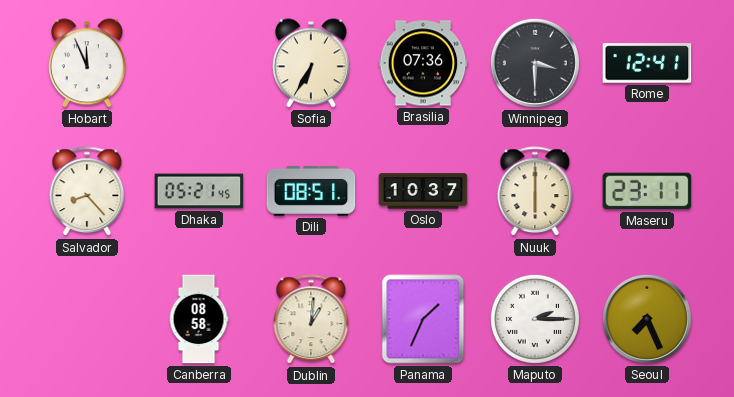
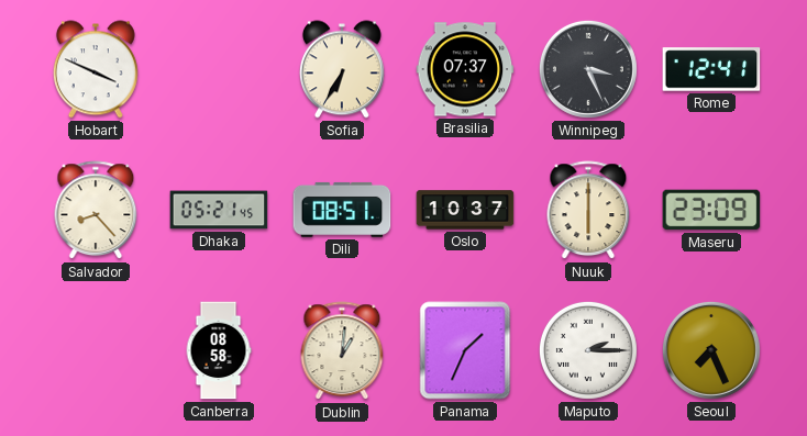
Hobart: 11:56 -> 3:49 (96, 69)
Brasilia: 07:36 -> 07:37 (465, 69)
Winnipeg: 3:30 -> 3:26 (588, 69)
Maseru: 23:11 -> 23:09 (711, 210)
